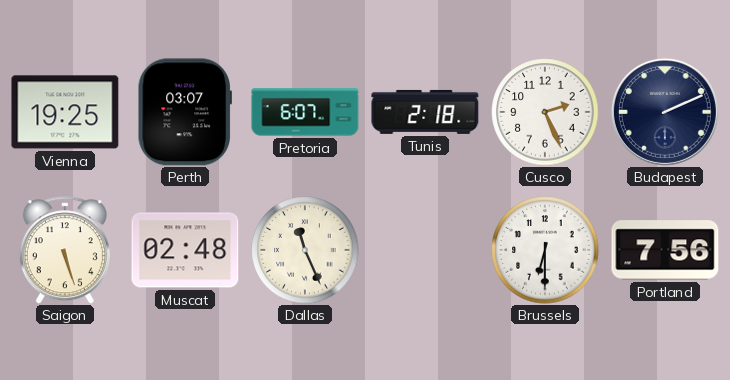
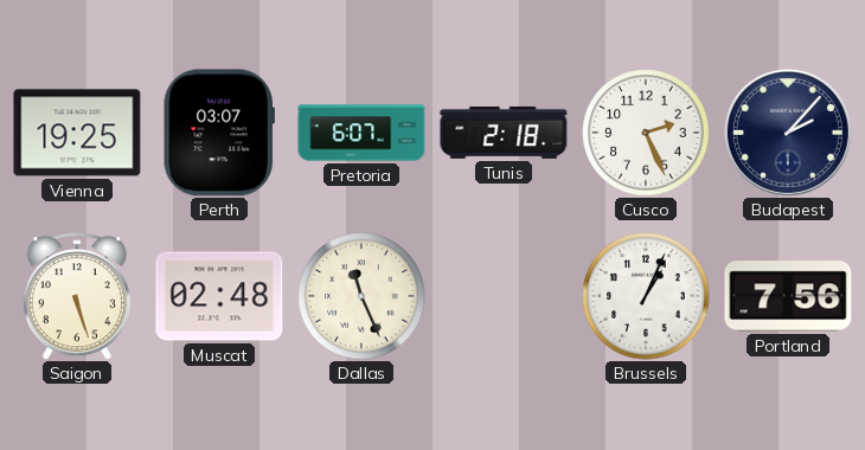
Budapest: 2:11 -> 2:07 (788, 133)
Brussels: 6:30 -> 1:04 (646, 296)
